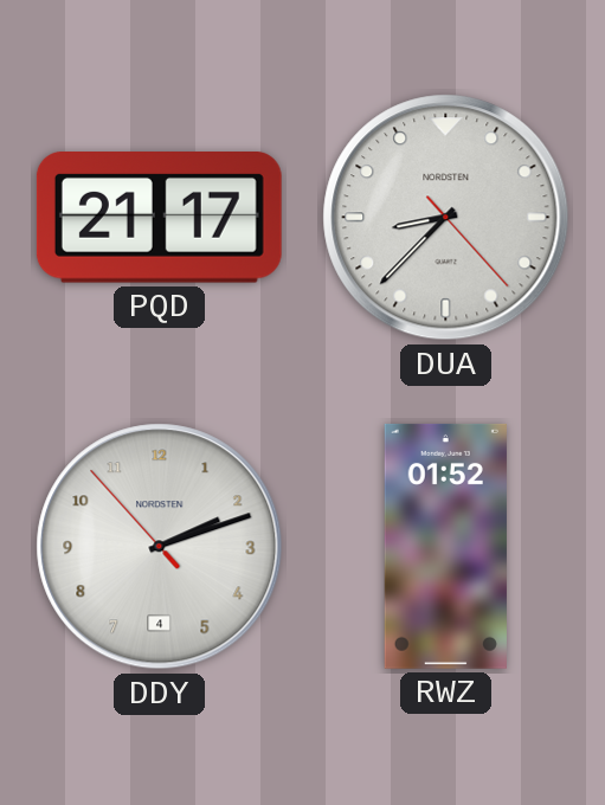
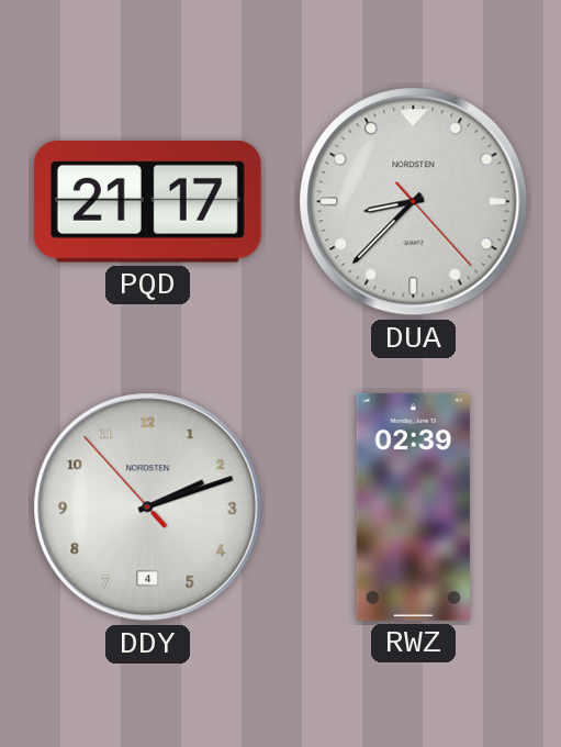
RWZ: 01:52 -> 02:39 (413, 506)
